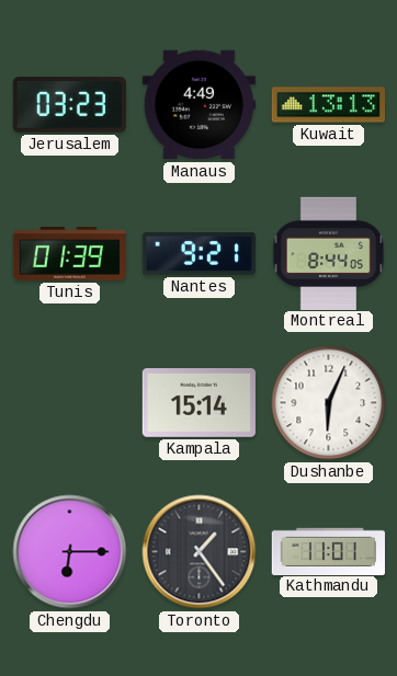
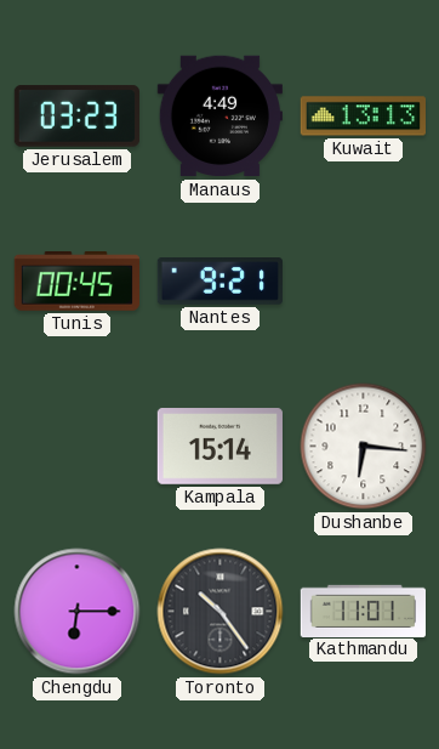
Tunis: 01:39 -> 00:45 (76, 282)
Montreal: 8:44 -> none (329, 253)
Dushanbe: 6:04 -> 6:16 (364, 447)
Toronto: 1:24 -> 10:24 (221, 612)
